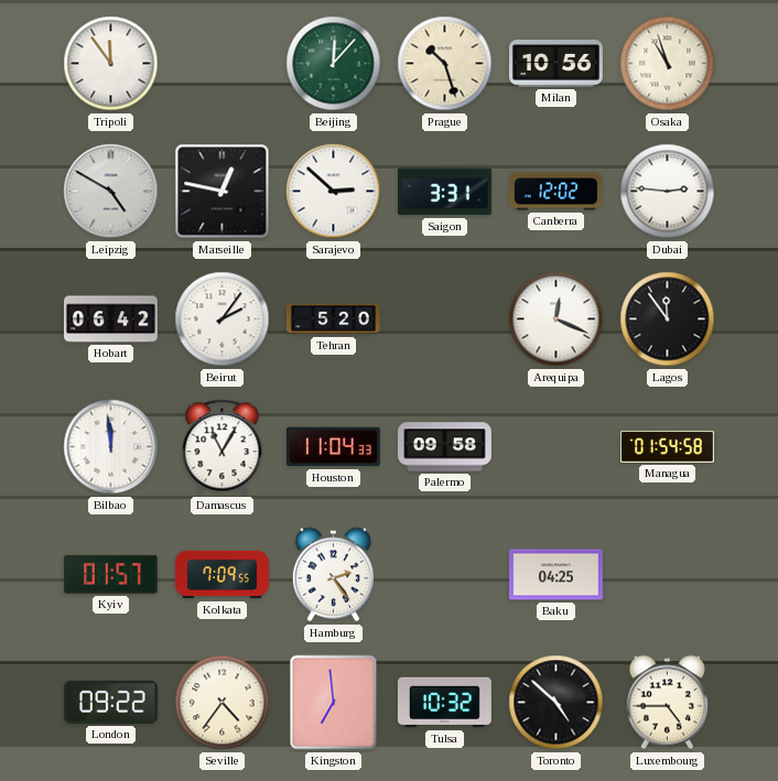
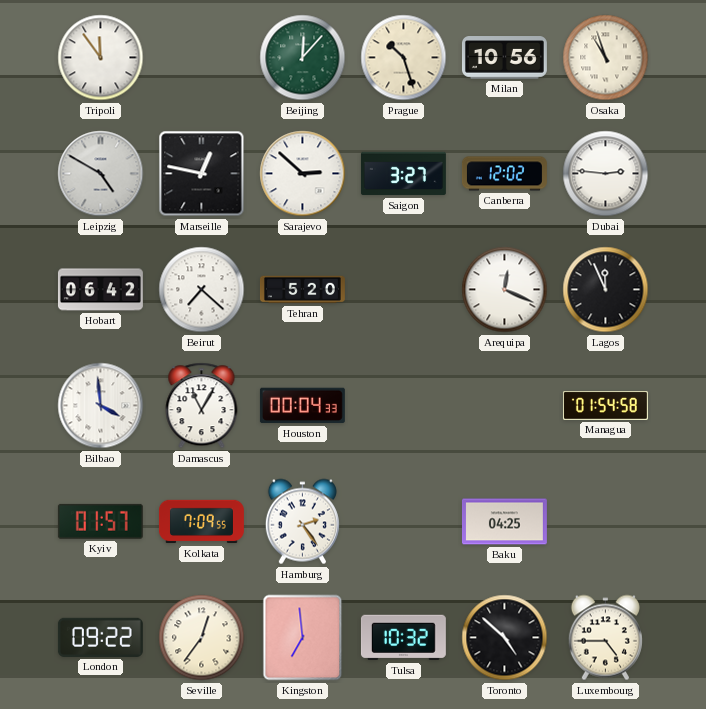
Saigon: 3:31 -> 3:27 (403, 174)
Beirut: 2:06 -> 7:22 (202, 290)
Lagos: 11:54 -> 11:56 (606, 290)
Bilbao: 11:59 -> 3:59 (101, 406)
Houston: 11:04 -> 00:04 (302, 406)
Palermo: 09:58 -> none (444, 447)
Seville: 4:36 -> 12:36 (202, 638)
